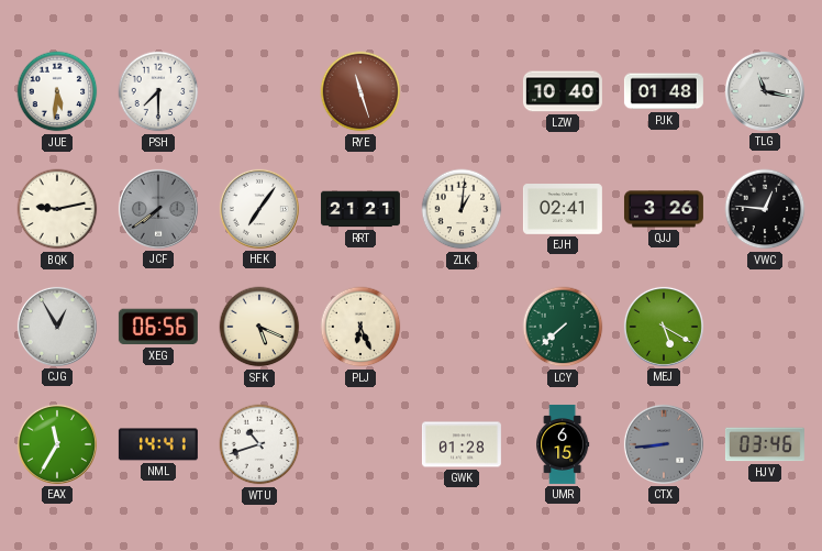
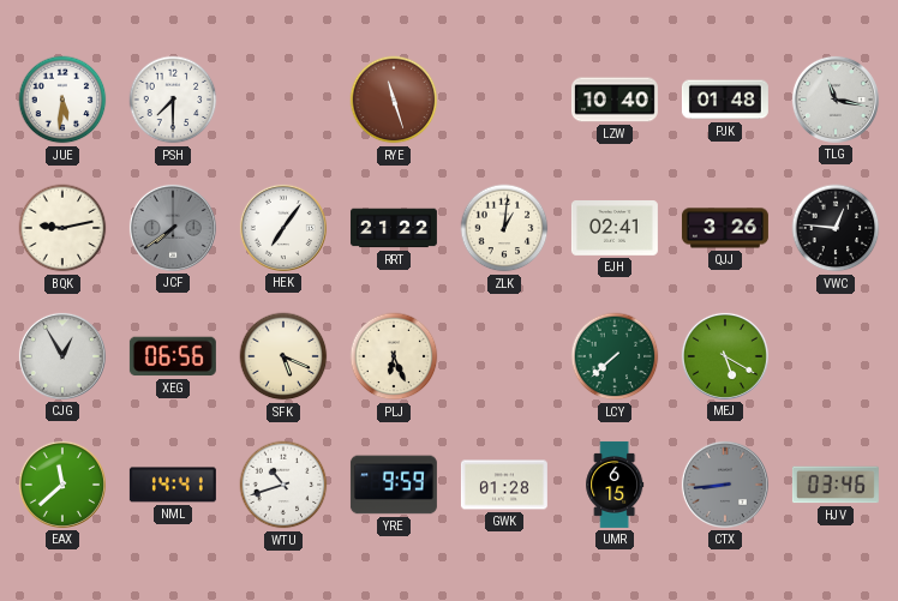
RRT: 21:21 -> 21:22 (394, 228)
EAX: 11:35 -> 11:38 (62, 485)
YRE: none -> 9:59 (394, 485)
